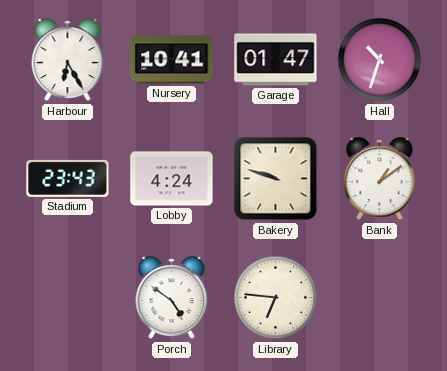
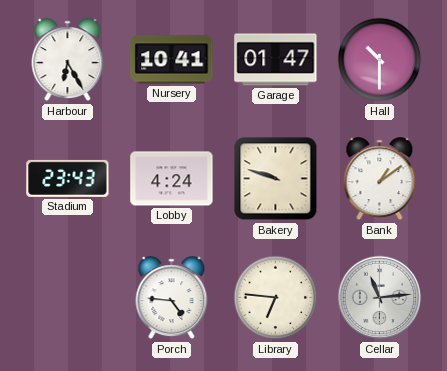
Hall: 10:33 -> 10:30 (380, 60)
Porch: 4:51 -> 4:46 (172, 298)
Cellar: none -> 11:14 (380, 298)
